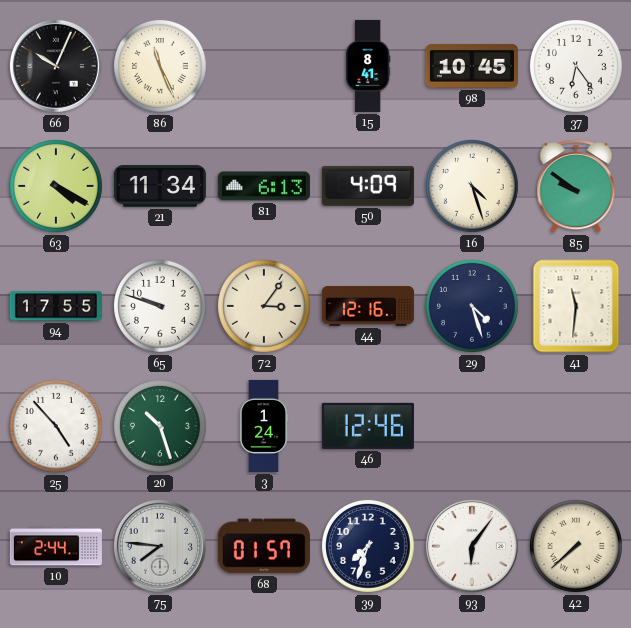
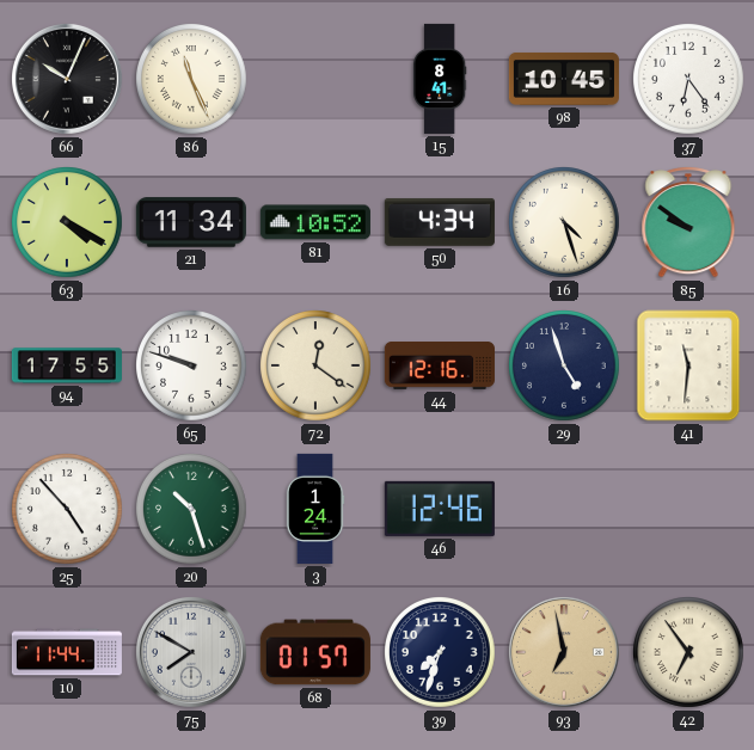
81: 6:13 -> 10:52 (315, 222)
50: 4:09 -> 4:34 (440, 222)
72: 3:06 -> 12:21 (317, 367)
29: 4:27 -> 4:57 (565, 367)
10: 2:44 -> 11:44 (67, 652)
75: 7:46 -> 7:50 (191, 652)
93: 6:06 -> 6:58 (564, 652)
93 dial: white -> champagne (564, 652)
42: 7:38 -> 6:54 (689, 653)
